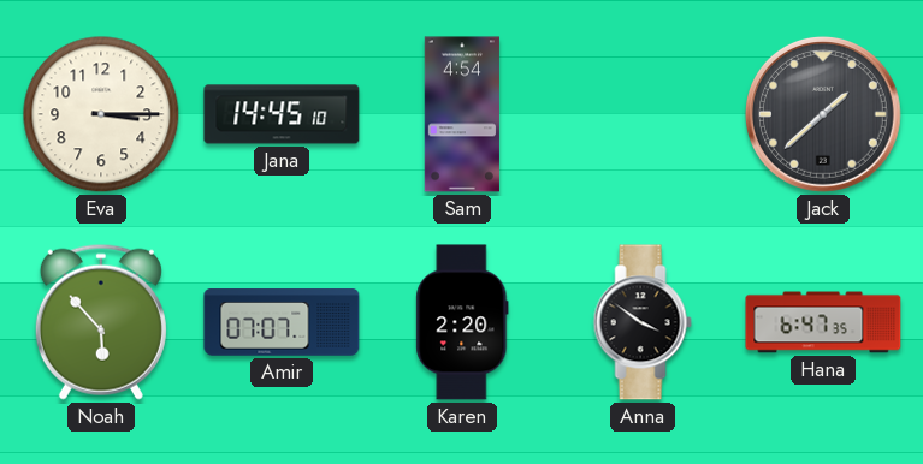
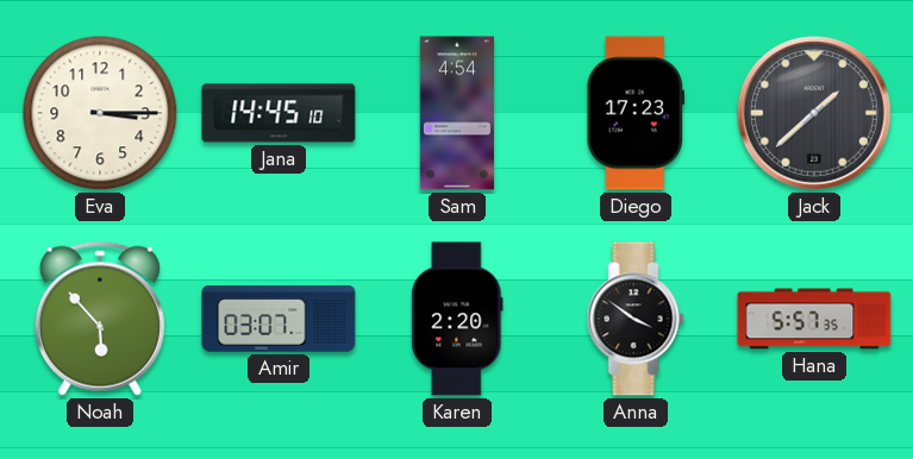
Diego: none -> 17:23 (634, 113)
Amir: 07:07 -> 03:07 (279, 319)
Hana: 6:47 -> 5:57 (814, 319)
